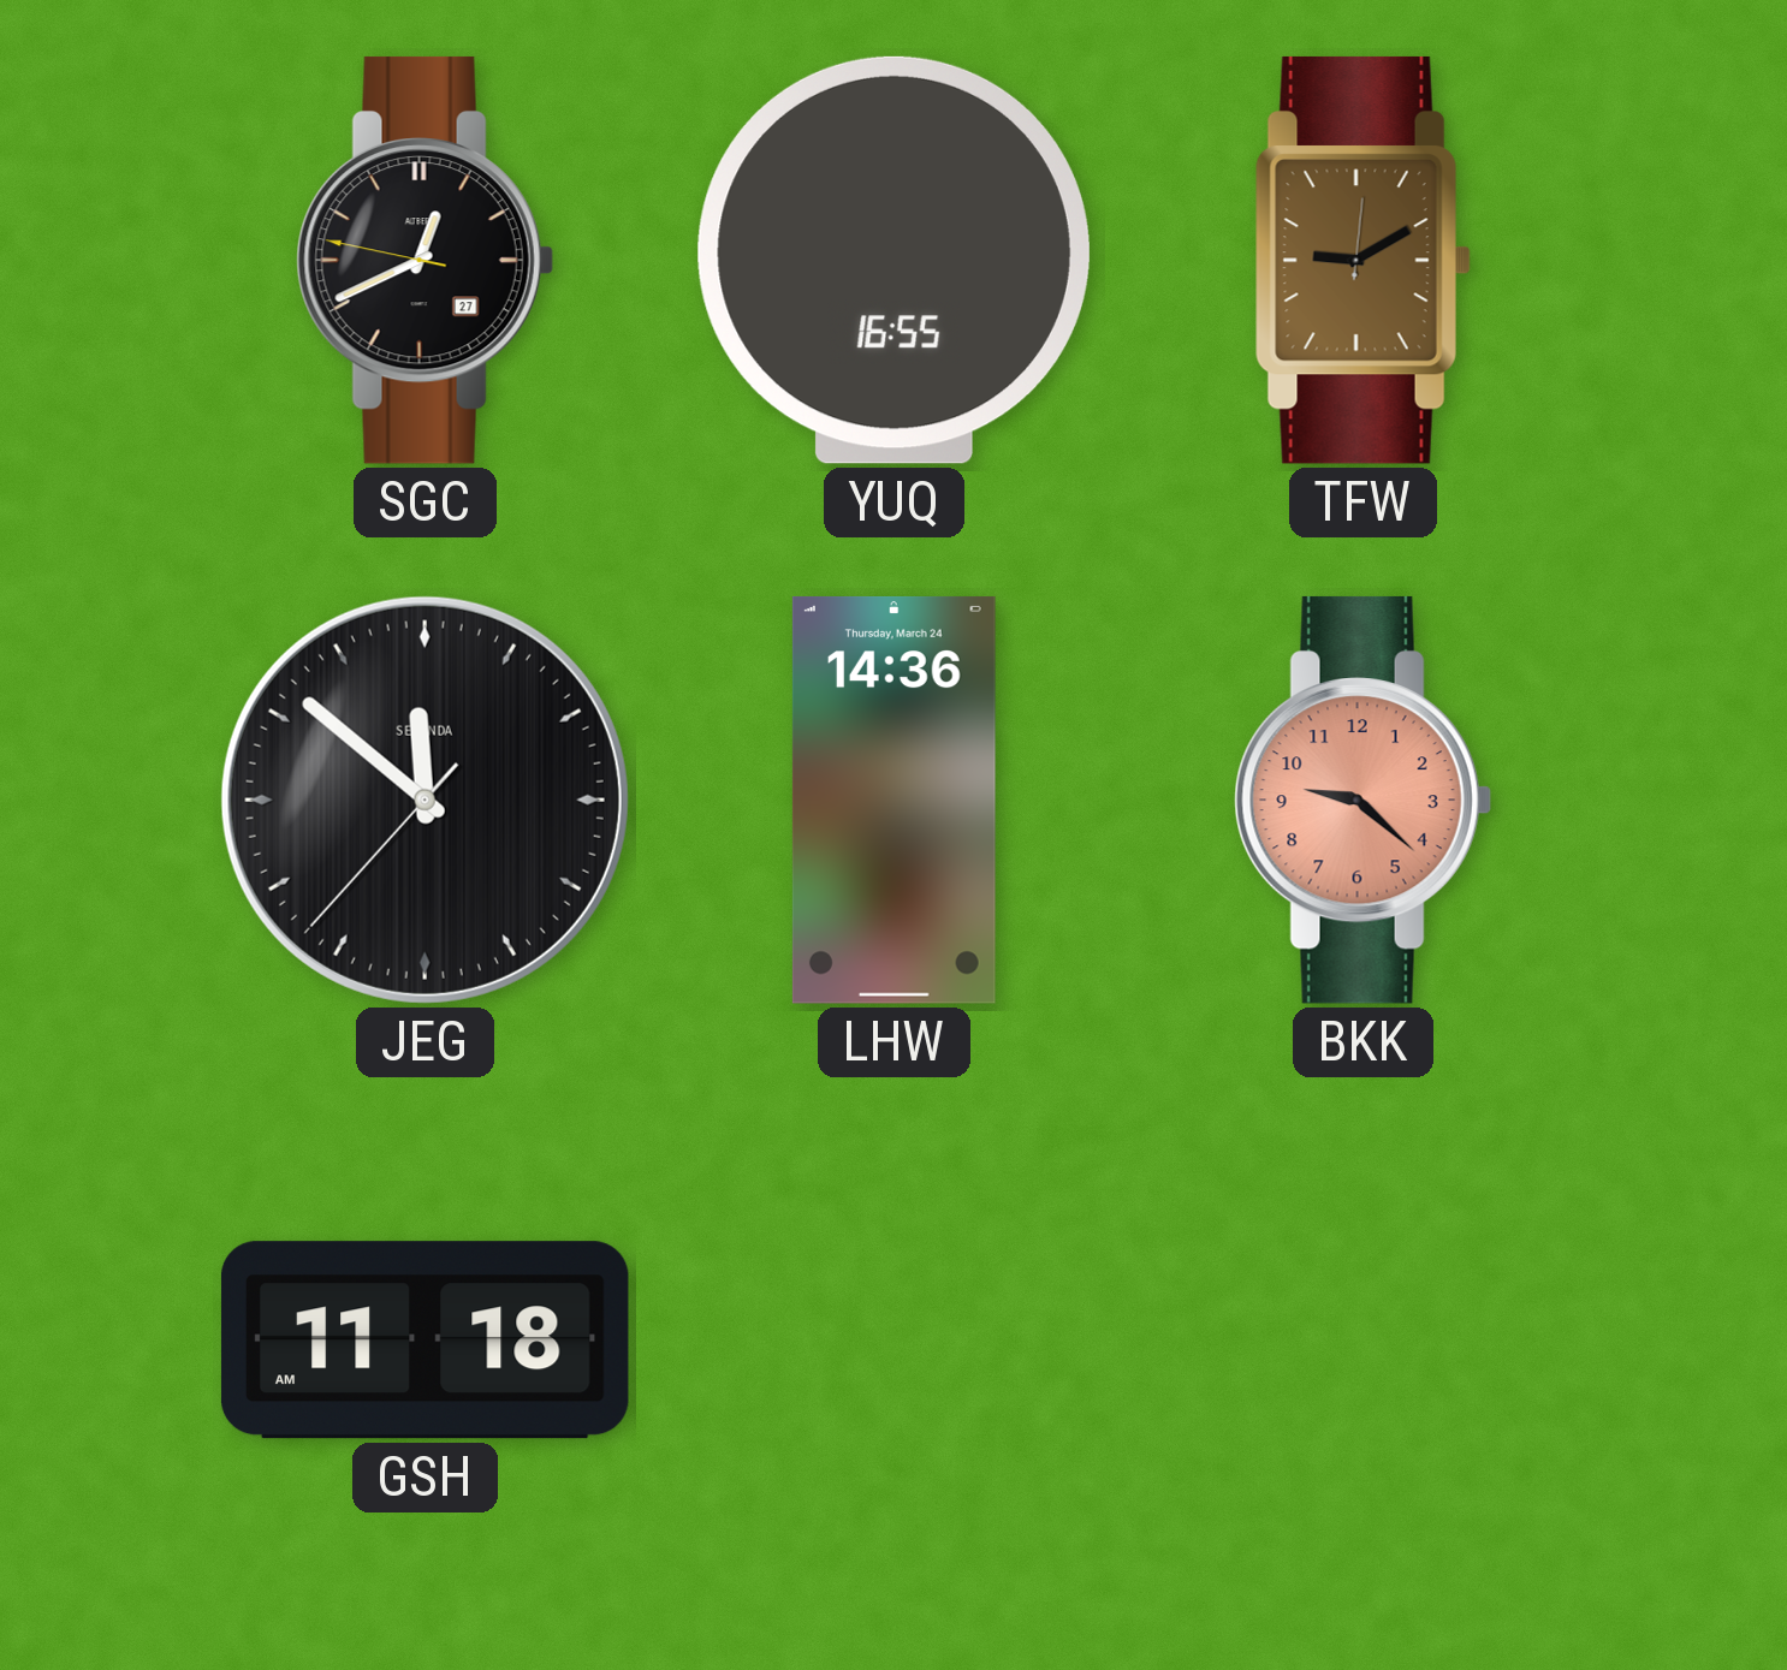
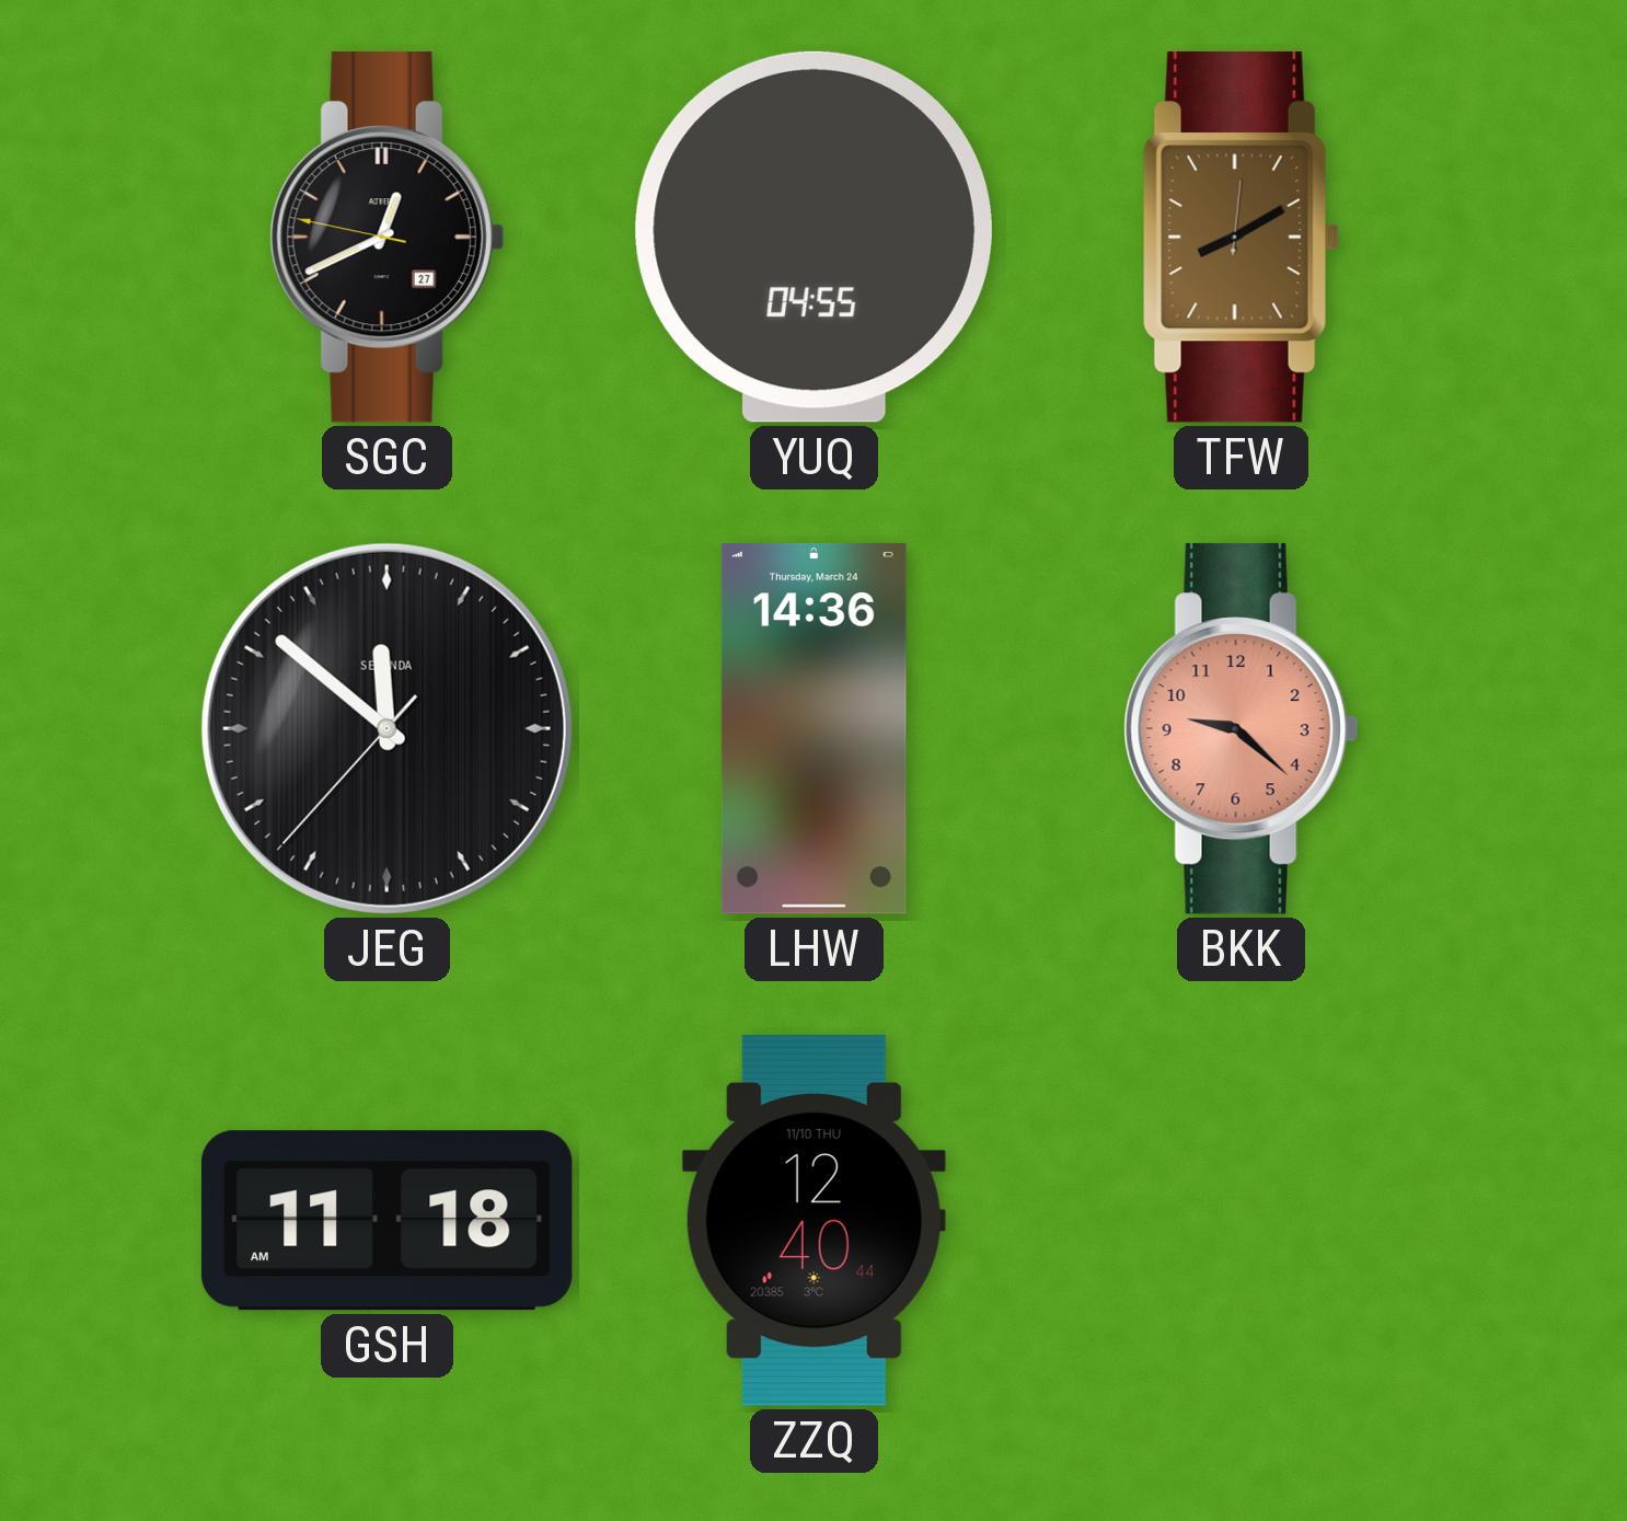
YUQ: 16:55 -> 04:55 (813, 237)
TFW: 9:10 -> 8:10 (1241, 237)
ZZQ: none -> 12:40 (813, 1220)
